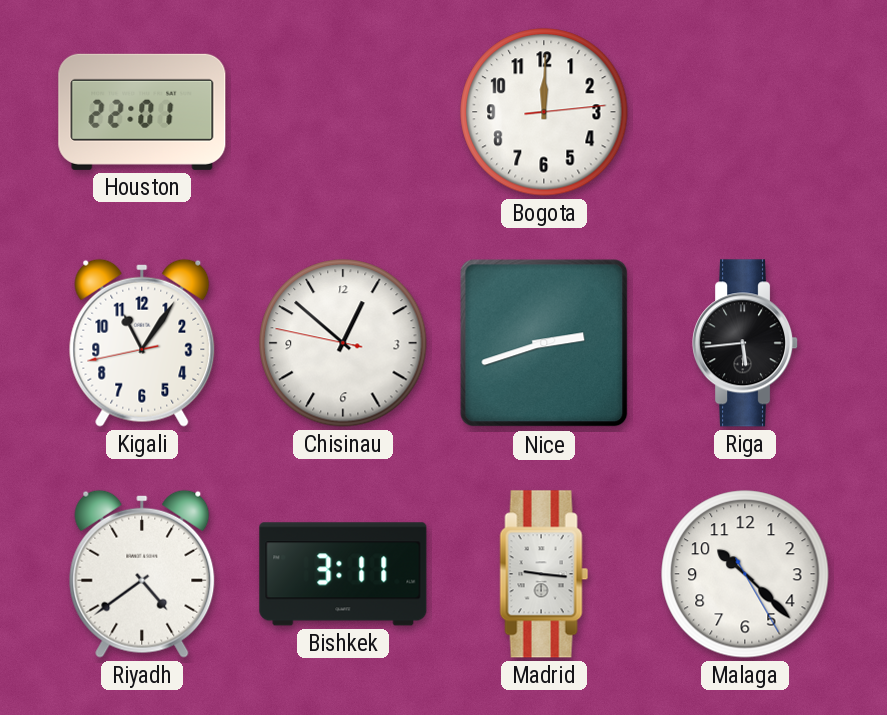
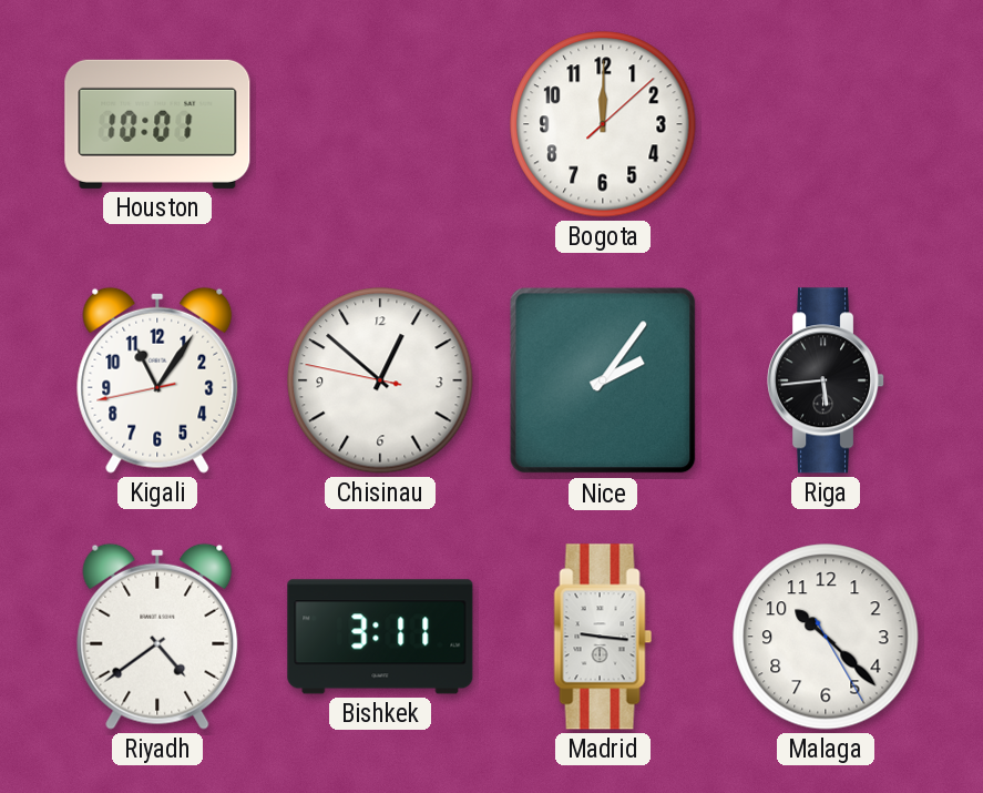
Houston: 22:01 -> 10:01 (157, 124)
Bogota: 12:00:14 -> 12:00:08 (603, 124)
Nice: 2:42 -> 2:06 (603, 380)
